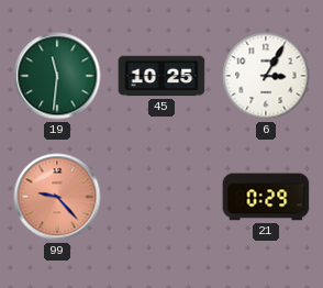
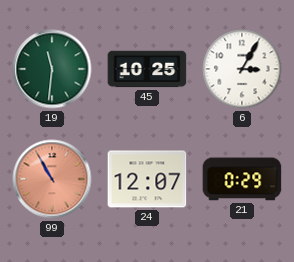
99: 9:23 -> 10:55 (52, 179)
24: none -> 12:07 (147, 179)
